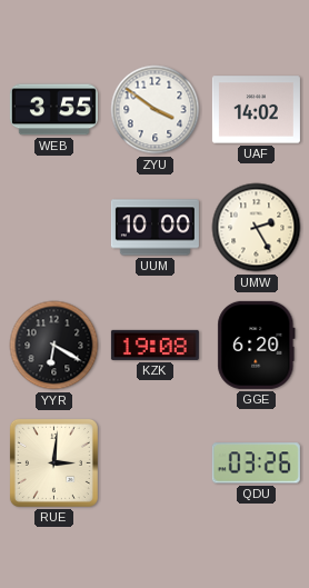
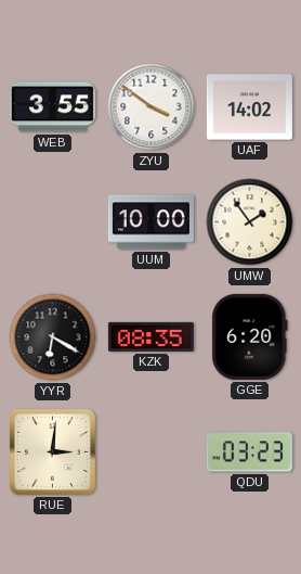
UMW: 2:25 -> 1:54 (250, 222)
KZK: 19:08 -> 08:35 (150, 336)
QDU: 03:26 -> 03:23 (249, 452)
